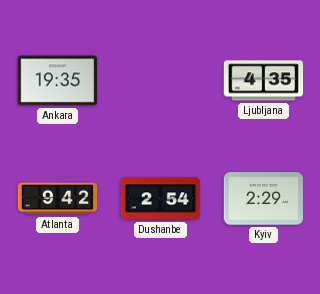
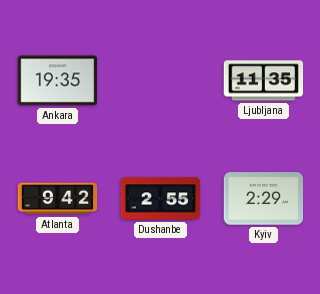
Ljubljana: 4:35 -> 11:35 (264, 81)
Dushanbe: 2:54 -> 2:55 (161, 199)
